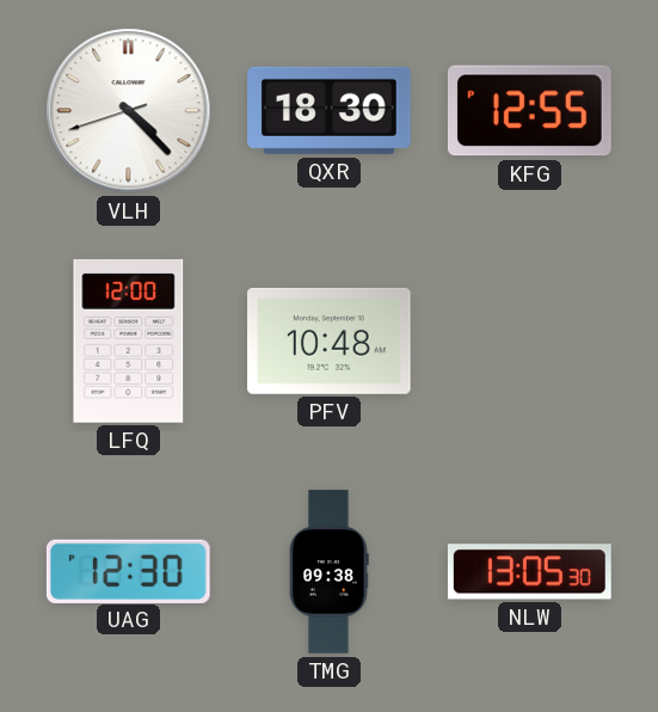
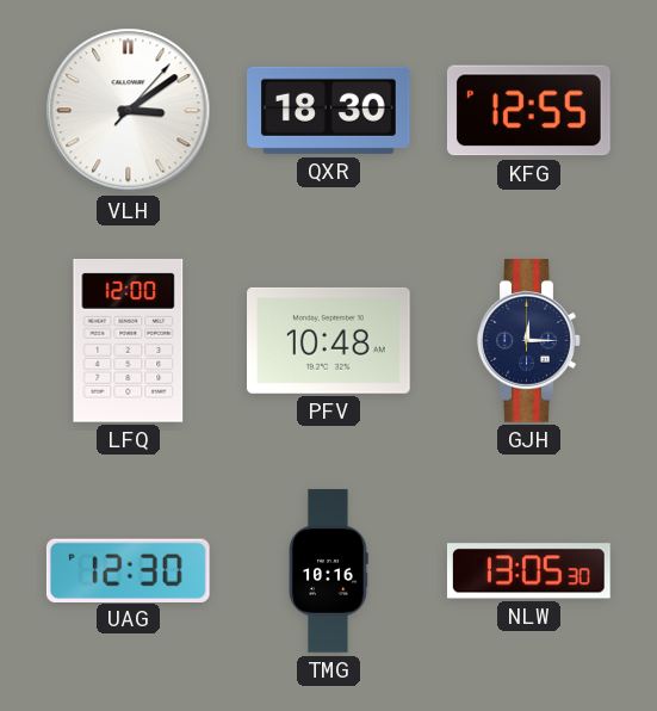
VLH: 4:22 -> 3:09 (129, 111)
GJH: none -> 12:15 (529, 341)
TMG: 09:38 -> 10:16 (328, 571)
